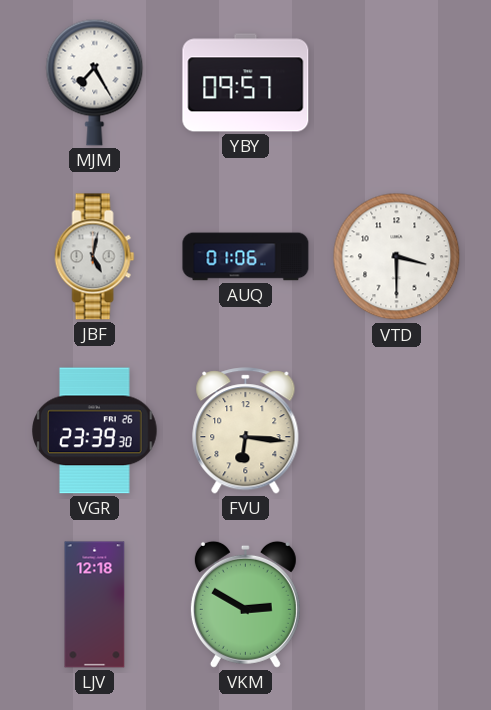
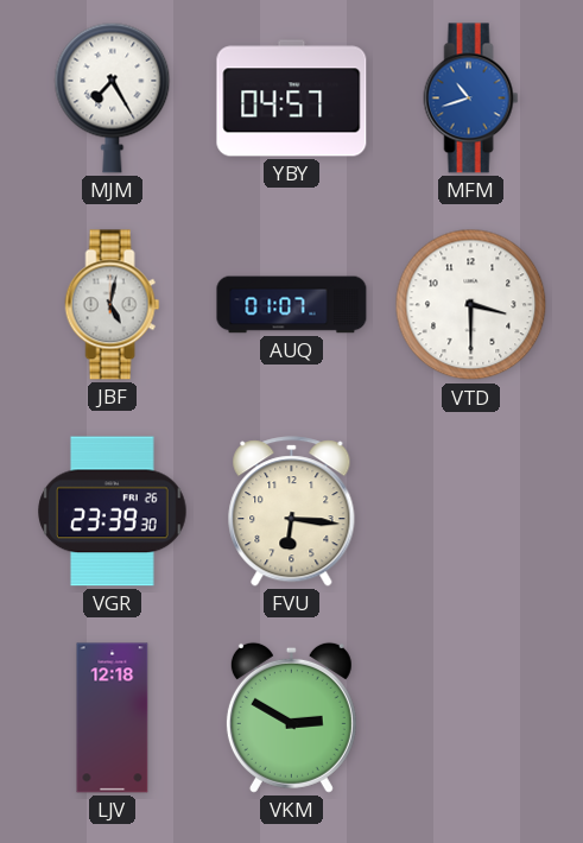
YBY: 09:57 -> 04:57 (292, 99)
MFM: none -> 10:42 (471, 99)
AUQ: 01:06 -> 01:07 (292, 305)
